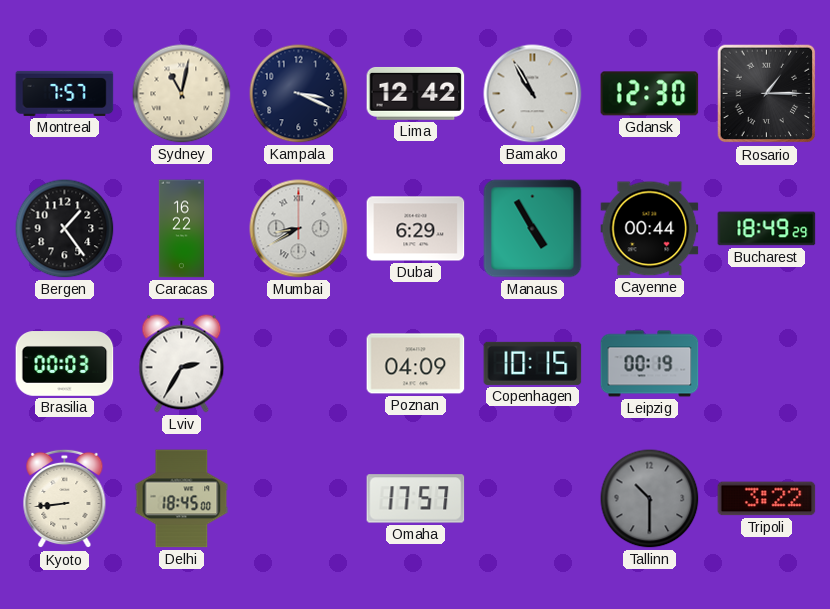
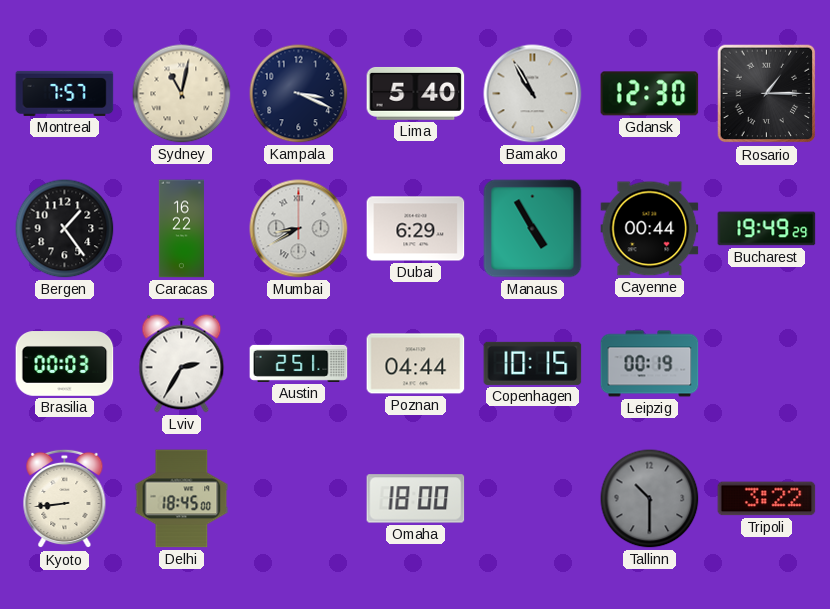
Lima: 12:42 -> 5:40 (416, 93)
Bucharest: 18:49 -> 19:49 (767, 229)
Austin: none -> 2:51 (299, 363)
Poznan: 04:09 -> 04:44 (416, 364)
Omaha: 17:57 -> 18:00 (416, 499)
